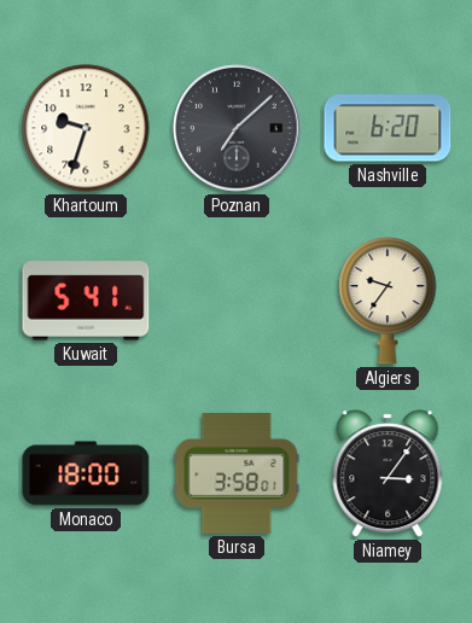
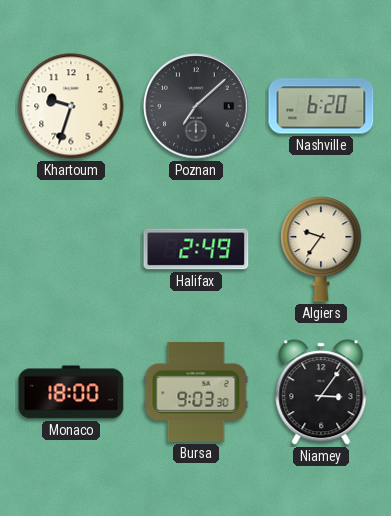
Kuwait: 5:41 -> none (86, 301)
Halifax: none -> 2:49 (196, 249)
Bursa: 3:58 -> 9:03 (196, 392)
